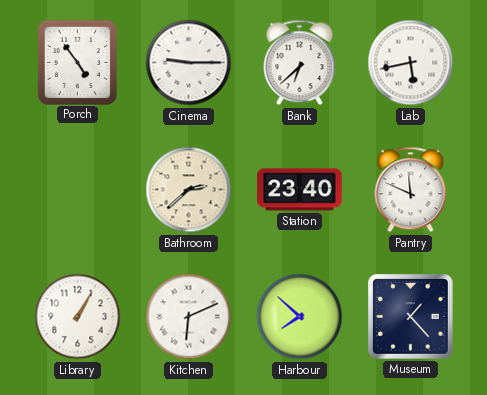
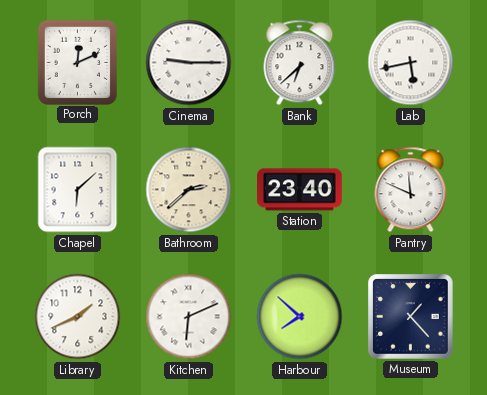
Porch: 4:54 -> 12:11 (77, 62)
Chapel: none -> 6:08 (78, 190)
Library: 1:05 -> 1:41 (78, 317)
